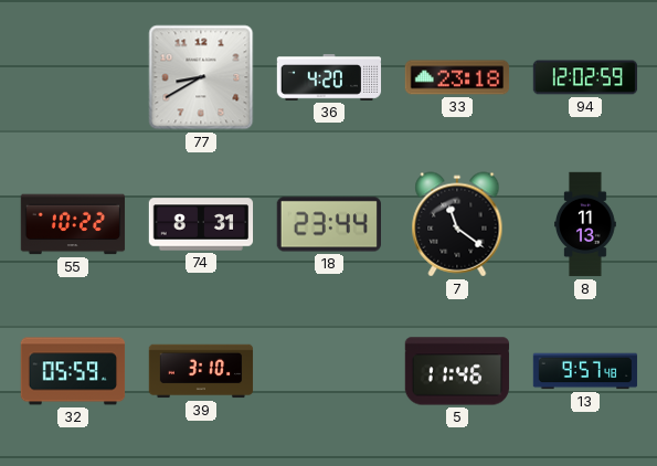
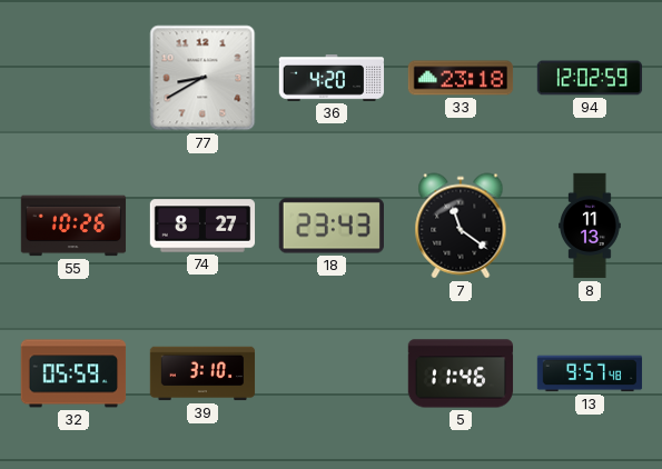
55: 10:22 -> 10:26 (73, 226)
74: 8:31 -> 8:27 (202, 226)
18: 23:44 -> 23:43 (330, 226)
